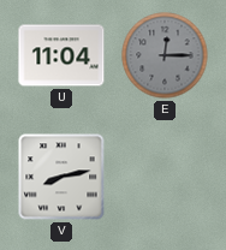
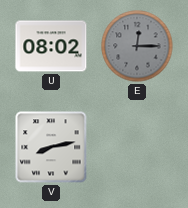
U: 11:04 -> 08:02 (51, 46)
